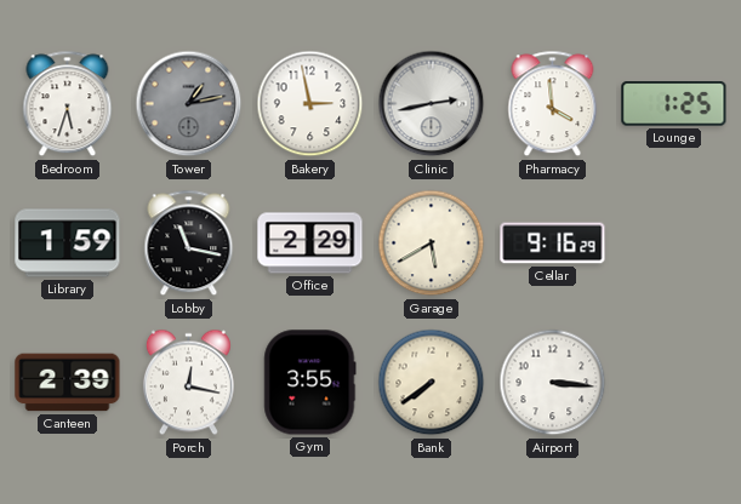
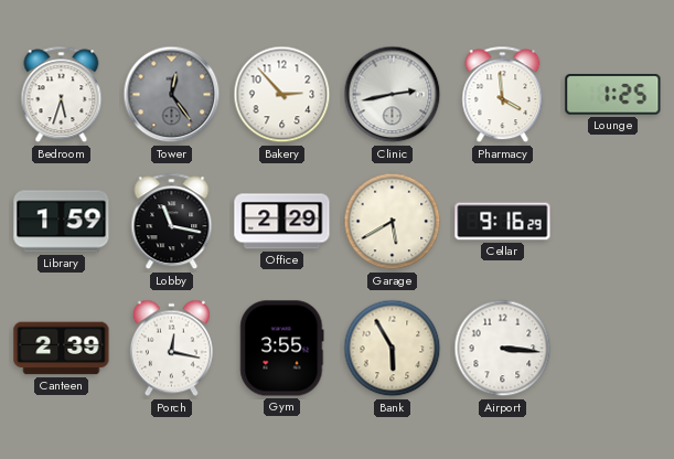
Tower: 1:13 -> 12:24 (172, 95)
Bakery: 2:58 -> 2:53 (282, 95)
Bank: 7:39 -> 5:55 (393, 349)
